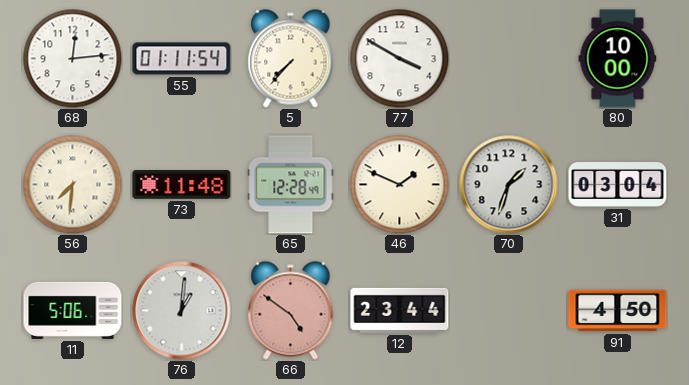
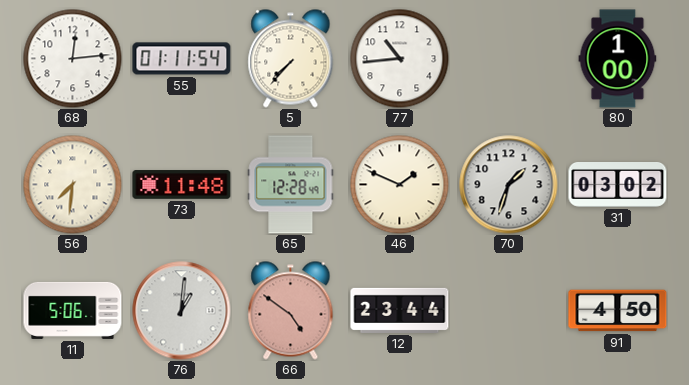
77: 3:50 -> 10:44 (400, 59)
80: 10:00 -> 1:00 (618, 59)
31: 03:04 -> 03:02 (618, 185)
